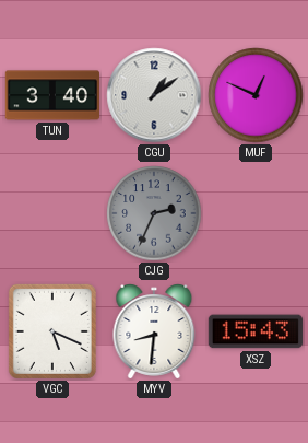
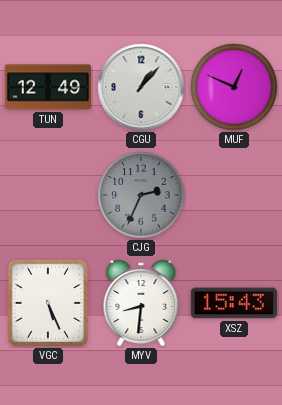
TUN: 3:40 -> 12:49 (47, 87)
CGU: 1:09 -> 1:07 (141, 87)
VGC: 5:19 -> 5:26 (48, 303)
